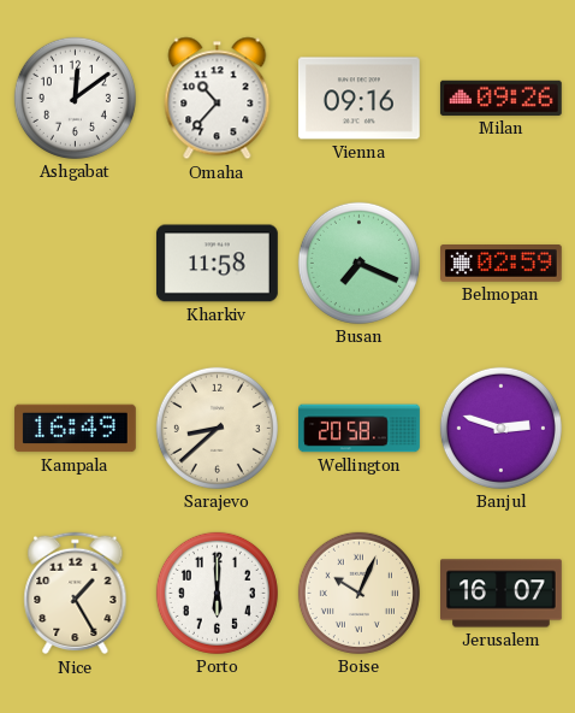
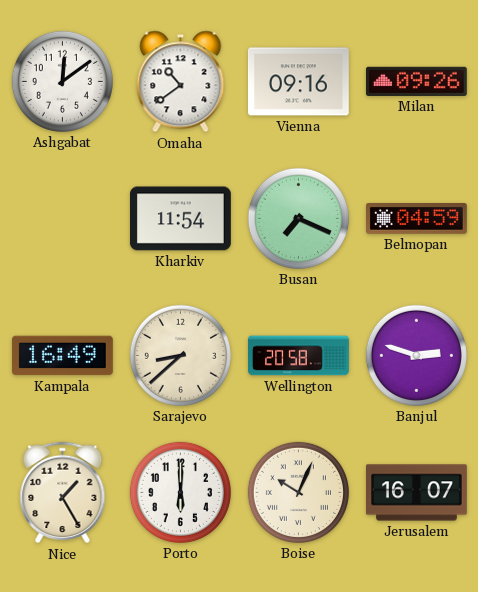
Omaha: 10:37 -> 10:39 (181, 82)
Kharkiv: 11:58 -> 11:54 (180, 219)
Belmopan: 02:59 -> 04:59 (417, 219)
